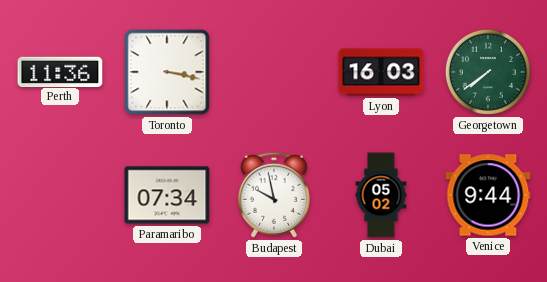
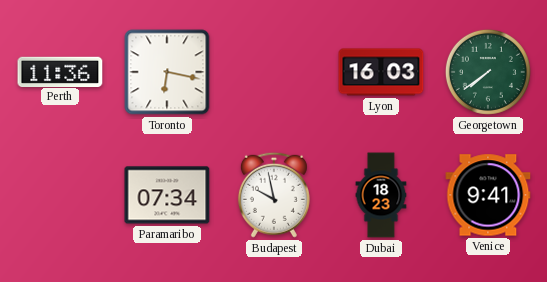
Toronto: 3:17 -> 6:17 (167, 72)
Dubai: 05:02 -> 18:23 (381, 195)
Venice: 9:44 -> 9:41 (488, 195)
